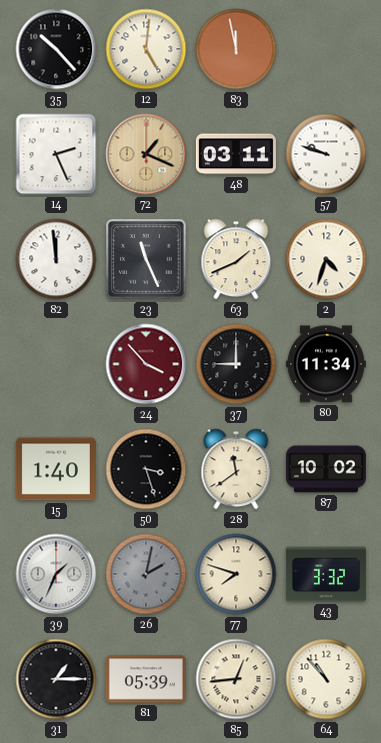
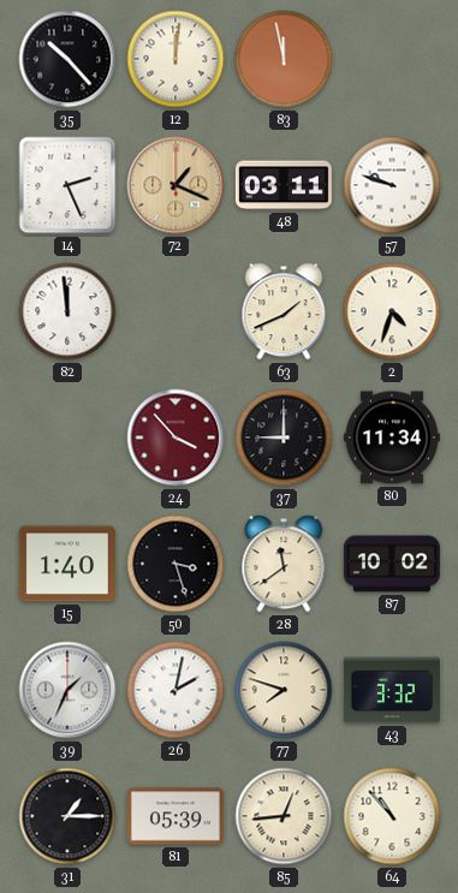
12: 5:01 -> 12:01 (176, 59)
23: 11:26 -> none (146, 259)
26 dial: grey -> white (176, 690)
